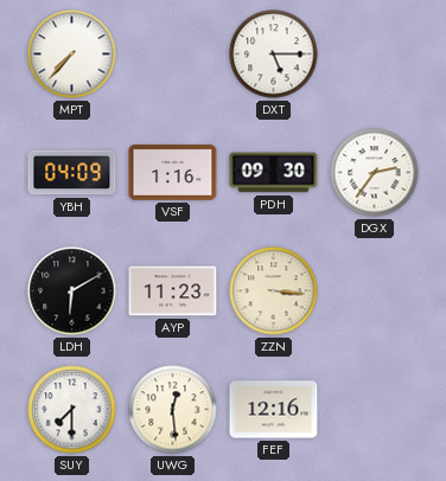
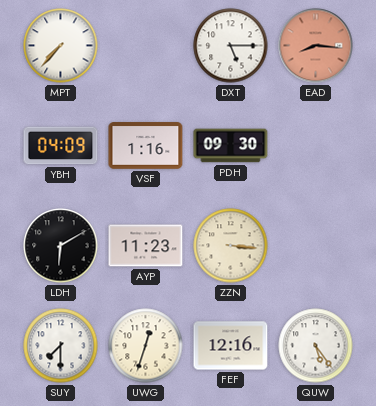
EAD: none -> 8:16 (316, 46)
DGX: 2:36 -> none (375, 173)
UWG: 12:29 -> 12:33 (146, 346)
QUW: none -> 5:24 (316, 346)
